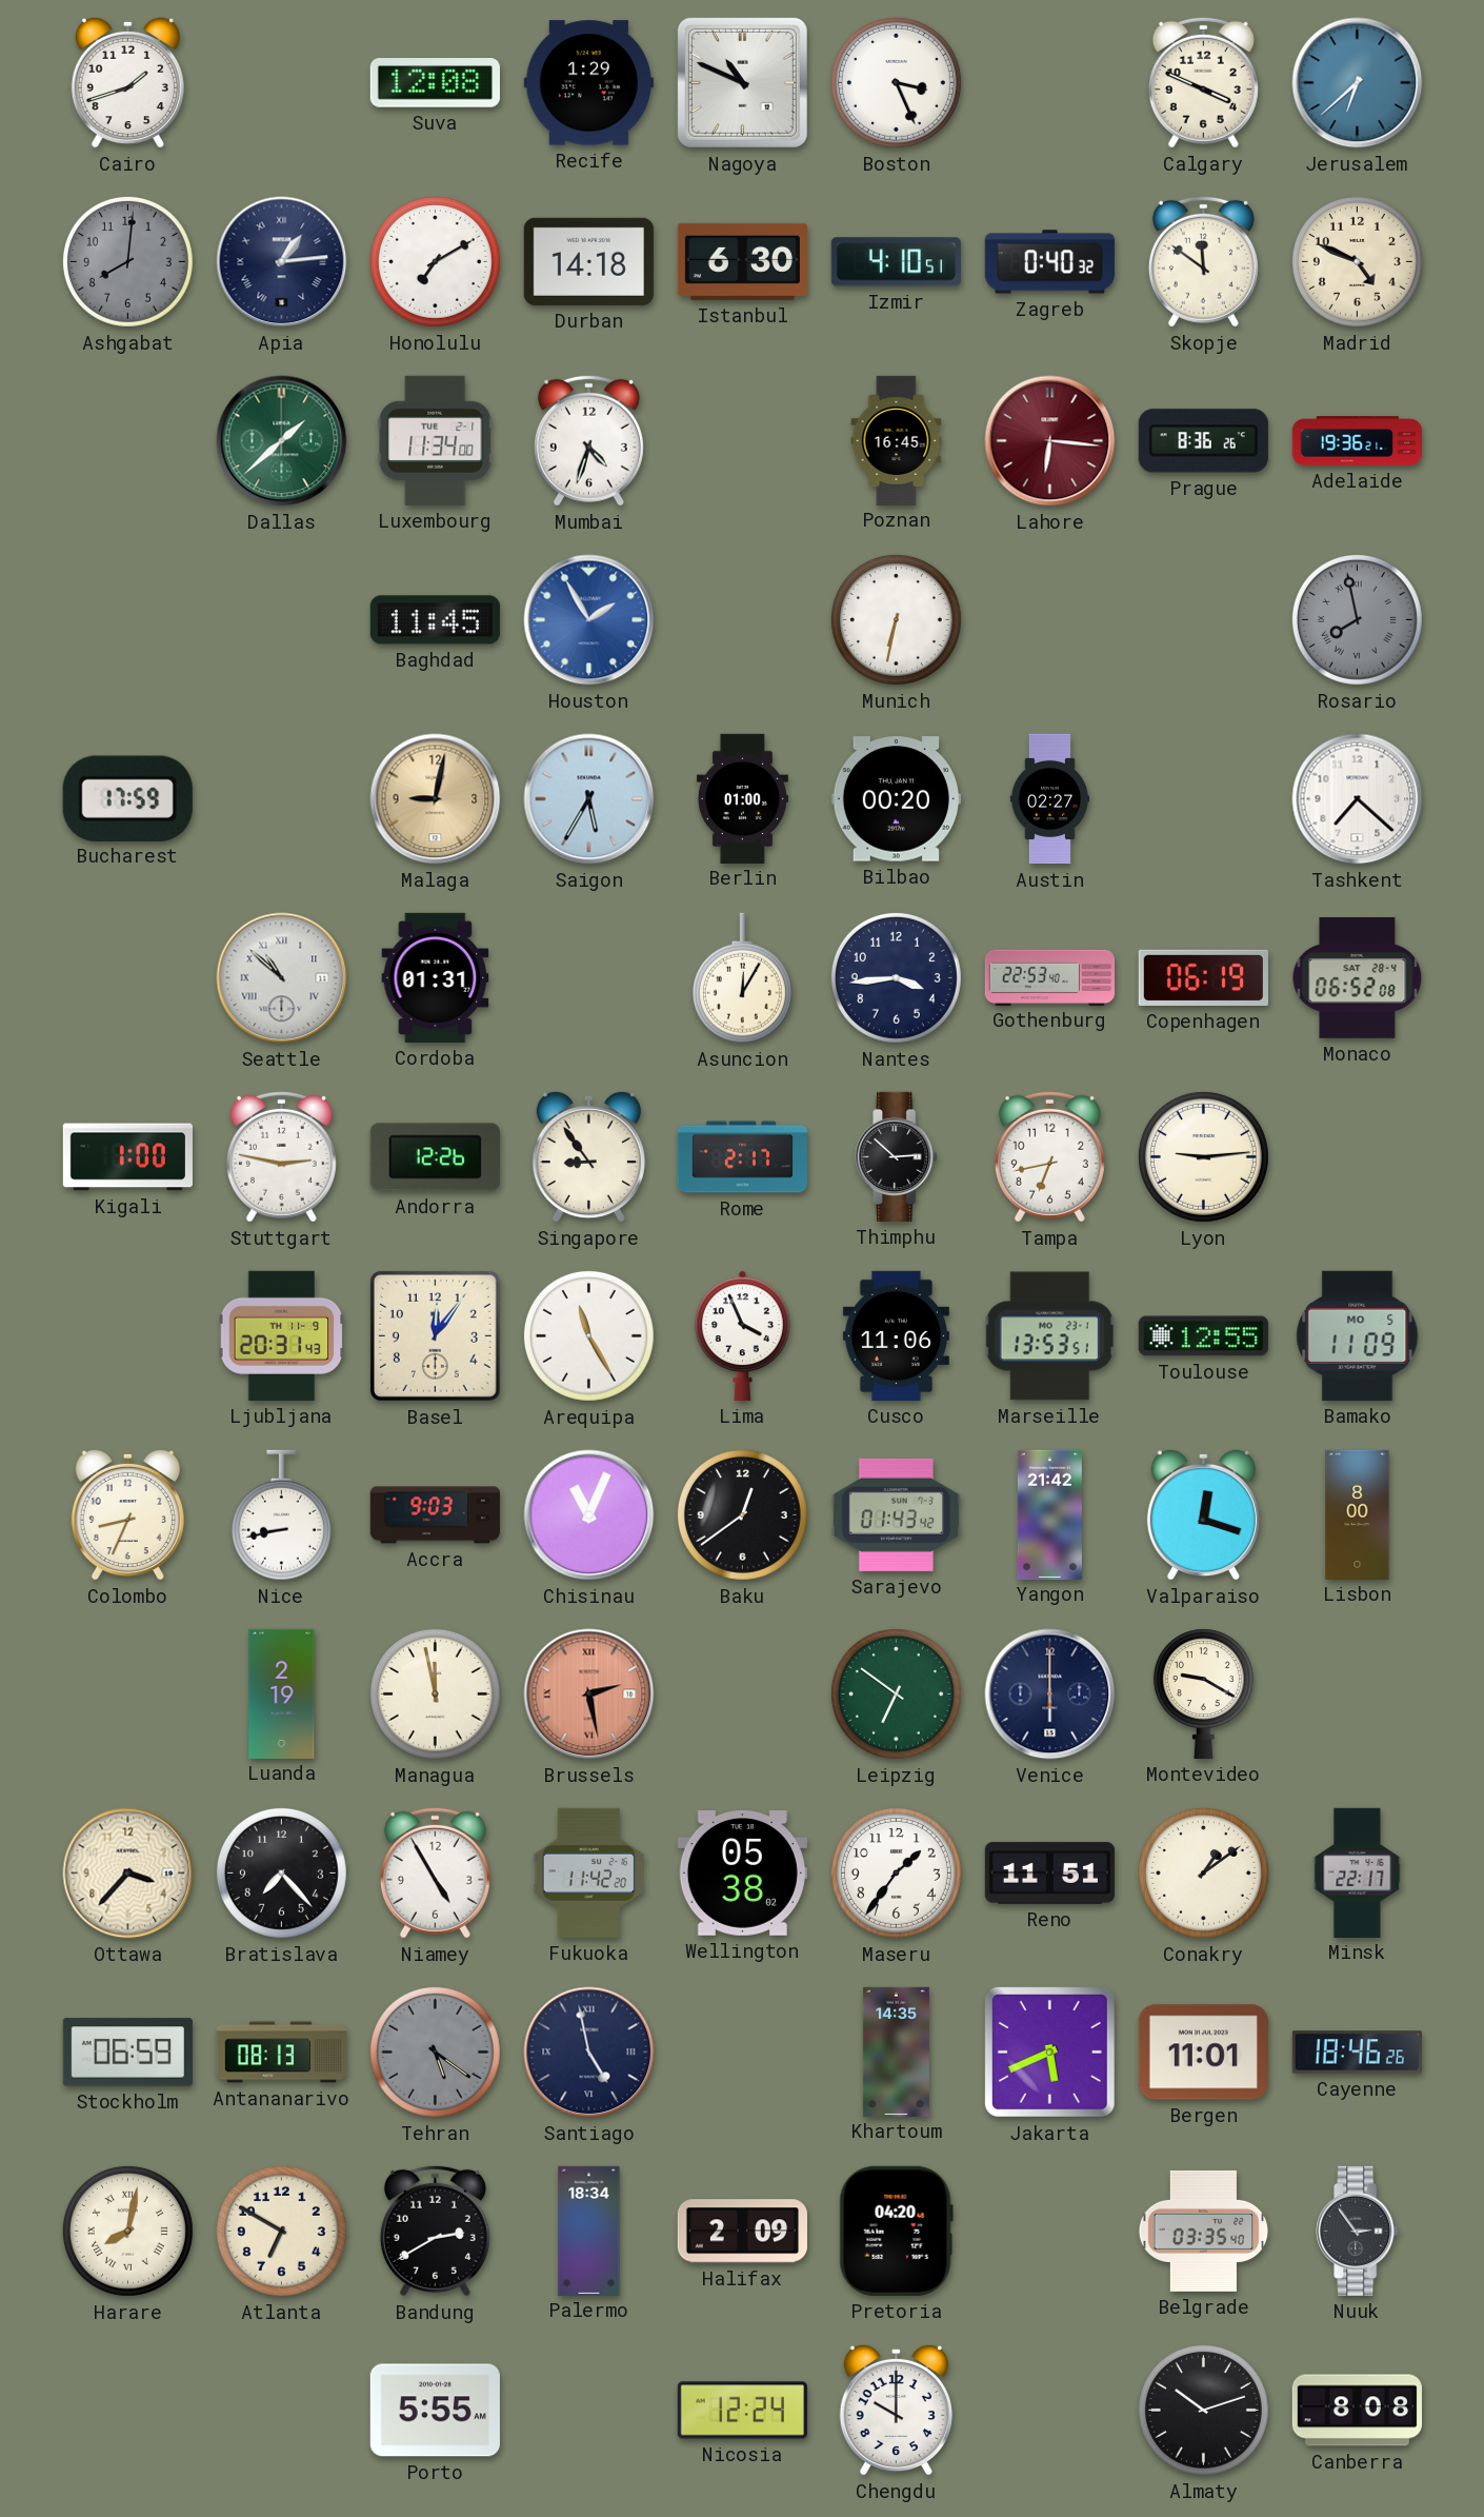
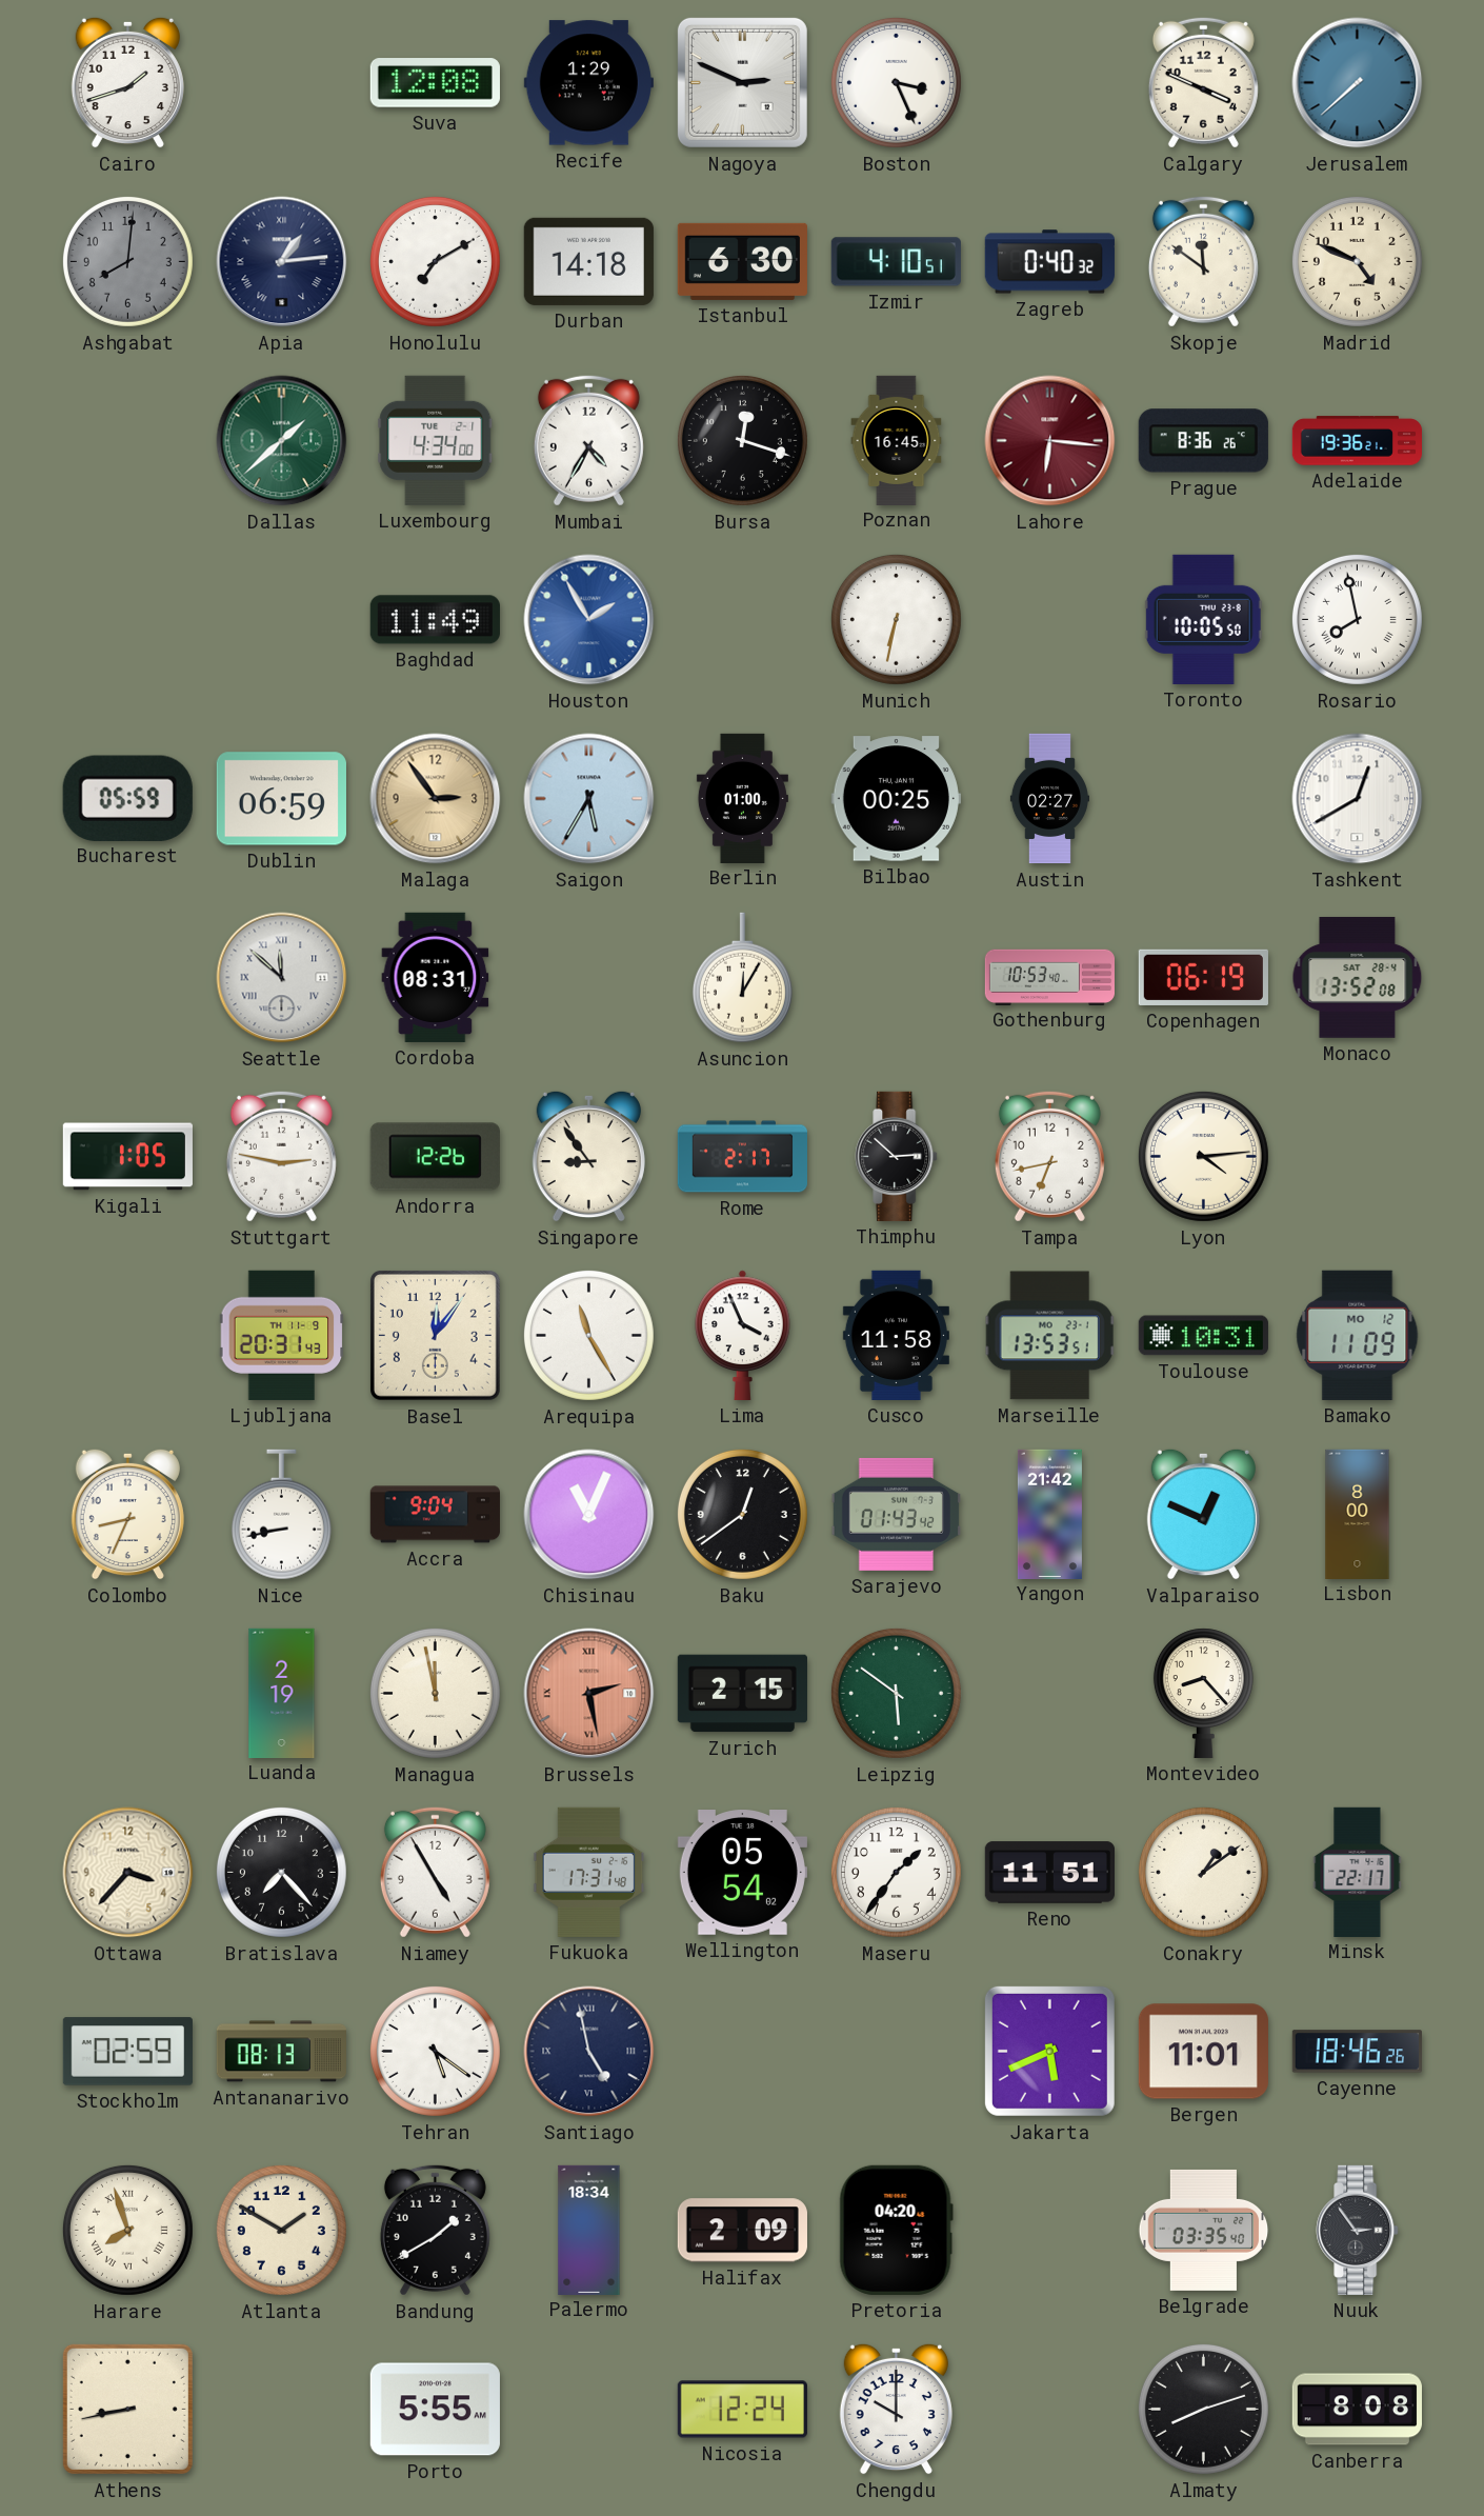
Nagoya: 10:49 -> 2:49 (742, 82)
Jerusalem: 6:38 -> 7:38 (1358, 83)
Luxembourg: 11:34 -> 4:34 (436, 440)
Mumbai: 4:33 -> 4:35 (588, 440)
Bursa: none -> 12:18 (742, 440)
Baghdad: 11:45 -> 11:49 (435, 620)
Toronto: none -> 10:05 (1203, 619)
Rosario dial: grey -> white (1357, 619)
Bucharest: 17:59 -> 05:59 (127, 798)
Dublin: none -> 06:59 (281, 799)
Malaga: 9:02 -> 2:54 (436, 799)
Bilbao: 00:20 -> 00:25 (896, 799)
Tashkent: 7:22 -> 12:40 (1358, 799)
Seattle: 10:52 -> 11:52 (282, 978)
Cordoba: 01:31 -> 08:31 (436, 977)
Nantes: 3:44 -> none (896, 977)
Gothenburg: 22:53 -> 10:53 (1049, 977)
Monaco: 06:52 -> 13:52 (1358, 978)
Kigali: 1:00 -> 1:05 (127, 1157)
Lyon: 9:14 -> 4:14 (1203, 1156)
Cusco: 11:06 -> 11:58 (896, 1335)
Toulouse: 12:55 -> 10:31 (1203, 1336)
Bamako date: MO 5 -> MO 12 (1358, 1335)
Accra: 9:03 -> 9:04 (435, 1515)
Valparaiso: 12:18 -> 12:49 (1203, 1514)
Zurich: none -> 2:15 (742, 1694)
Leipzig: 6:51 -> 5:51 (896, 1693)
Venice: 6:00 -> none (1050, 1694)
Montevideo: 9:20 -> 8:23 (1203, 1693)
Fukuoka: 11:42 -> 17:31 (589, 1872)
Wellington: 05:38 -> 05:54 (742, 1873)
Stockholm: 06:59 -> 02:59 (127, 2052)
Tehran dial: grey -> white (435, 2051)
Khartoum: 14:35 -> none (896, 2052)
Harare: 8:02 -> 7:57 (127, 2230)
Atlanta: 6:50 -> 1:50 (281, 2230)
Bandung: 2:40 -> 1:40 (435, 2230)
Athens: none -> 8:43 (127, 2409)
Almaty: 10:12 -> 8:12 (1203, 2409)
